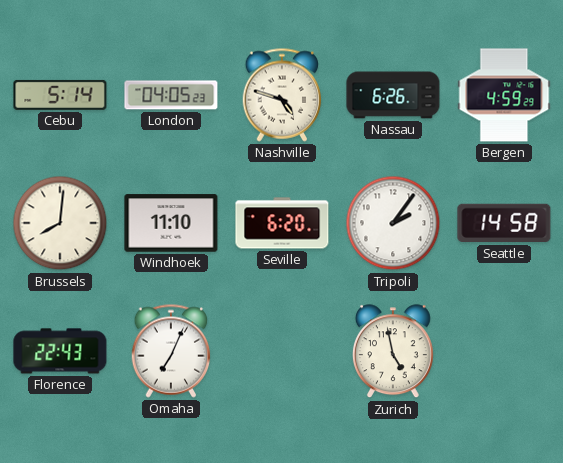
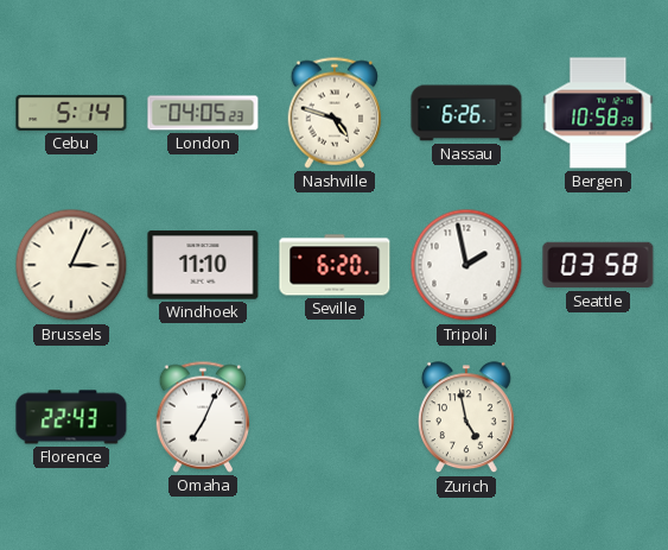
Bergen: 4:59 -> 10:58 (598, 113)
Brussels: 8:01 -> 3:04 (71, 265)
Tripoli: 2:06 -> 1:58 (466, 265)
Seattle: 14:58 -> 03:58 (598, 265)
